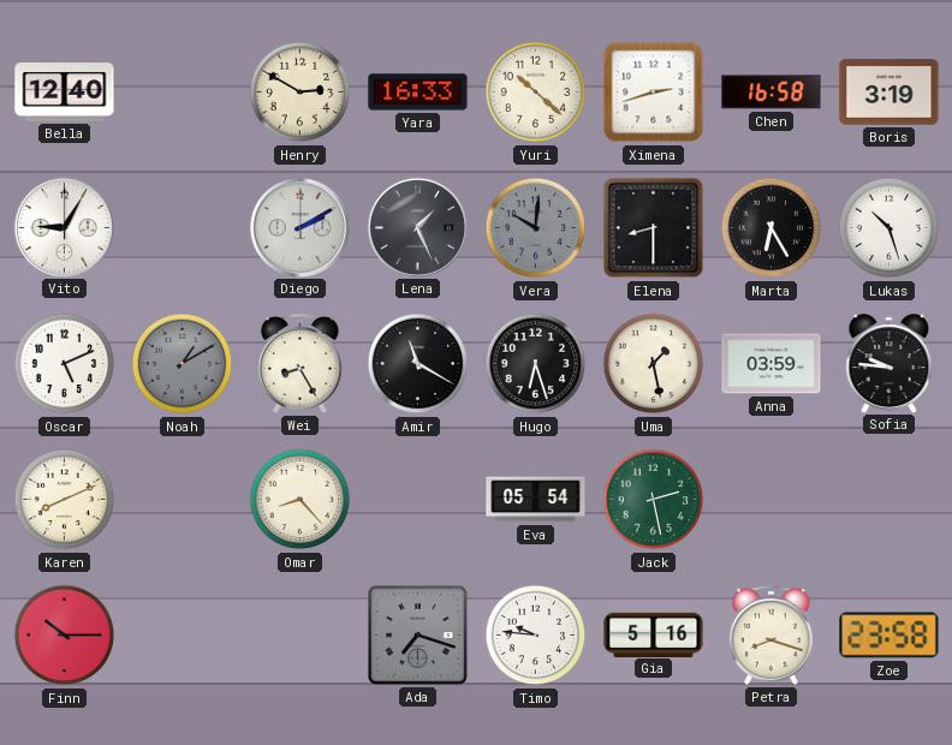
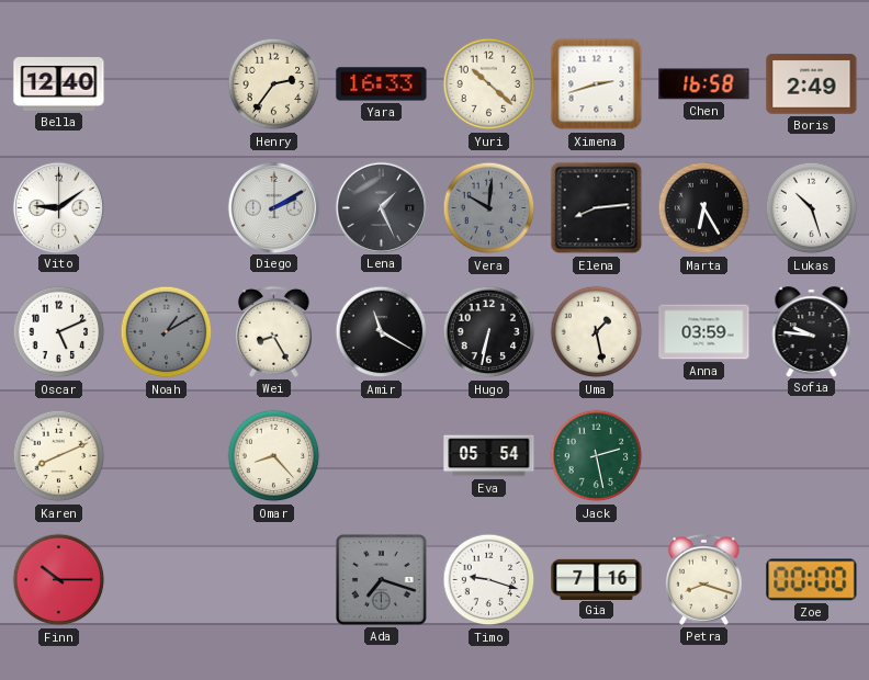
Henry: 2:50 -> 2:36 (274, 84)
Boris: 3:19 -> 2:49 (812, 84)
Vito: 9:05 -> 9:09 (58, 207)
Elena: 8:30 -> 8:14 (597, 208)
Hugo: 6:27 -> 6:32 (489, 332)
Timo: 9:46 -> 9:18 (489, 580)
Gia: 5:16 -> 7:16 (597, 579)
Zoe: 23:58 -> 00:00 (812, 580)
